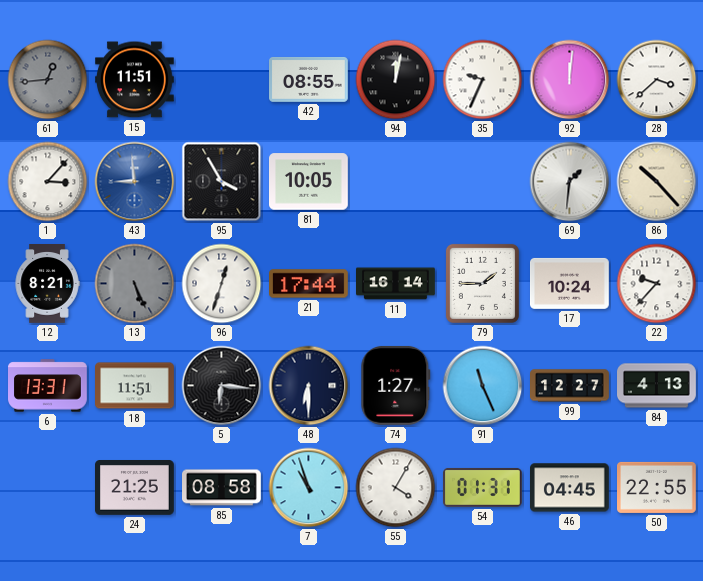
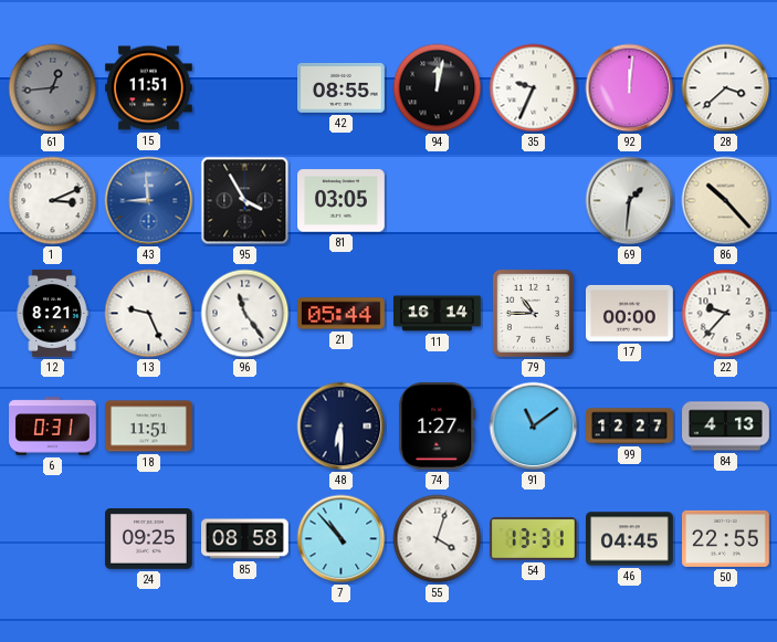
1: 3:07 -> 3:11 (53, 201)
81: 10:05 -> 03:05 (342, 201)
13: 5:26 -> 9:26 (149, 314)
13 dial: grey -> white (149, 314)
96: 12:33 -> 11:24 (245, 314)
21: 17:44 -> 05:44 (342, 314)
79: 1:45 -> 10:45 (533, 313)
17: 10:24 -> 00:00 (630, 313)
6: 13:31 -> 0:31 (53, 427)
5: 6:16 -> none (222, 386)
91: 11:26 -> 11:09 (534, 427)
24: 21:25 -> 09:25 (149, 539)
7: 10:57 -> 10:53 (342, 539)
55: 4:05 -> 4:03 (438, 539)
54: 01:31 -> 13:31 (534, 538)
